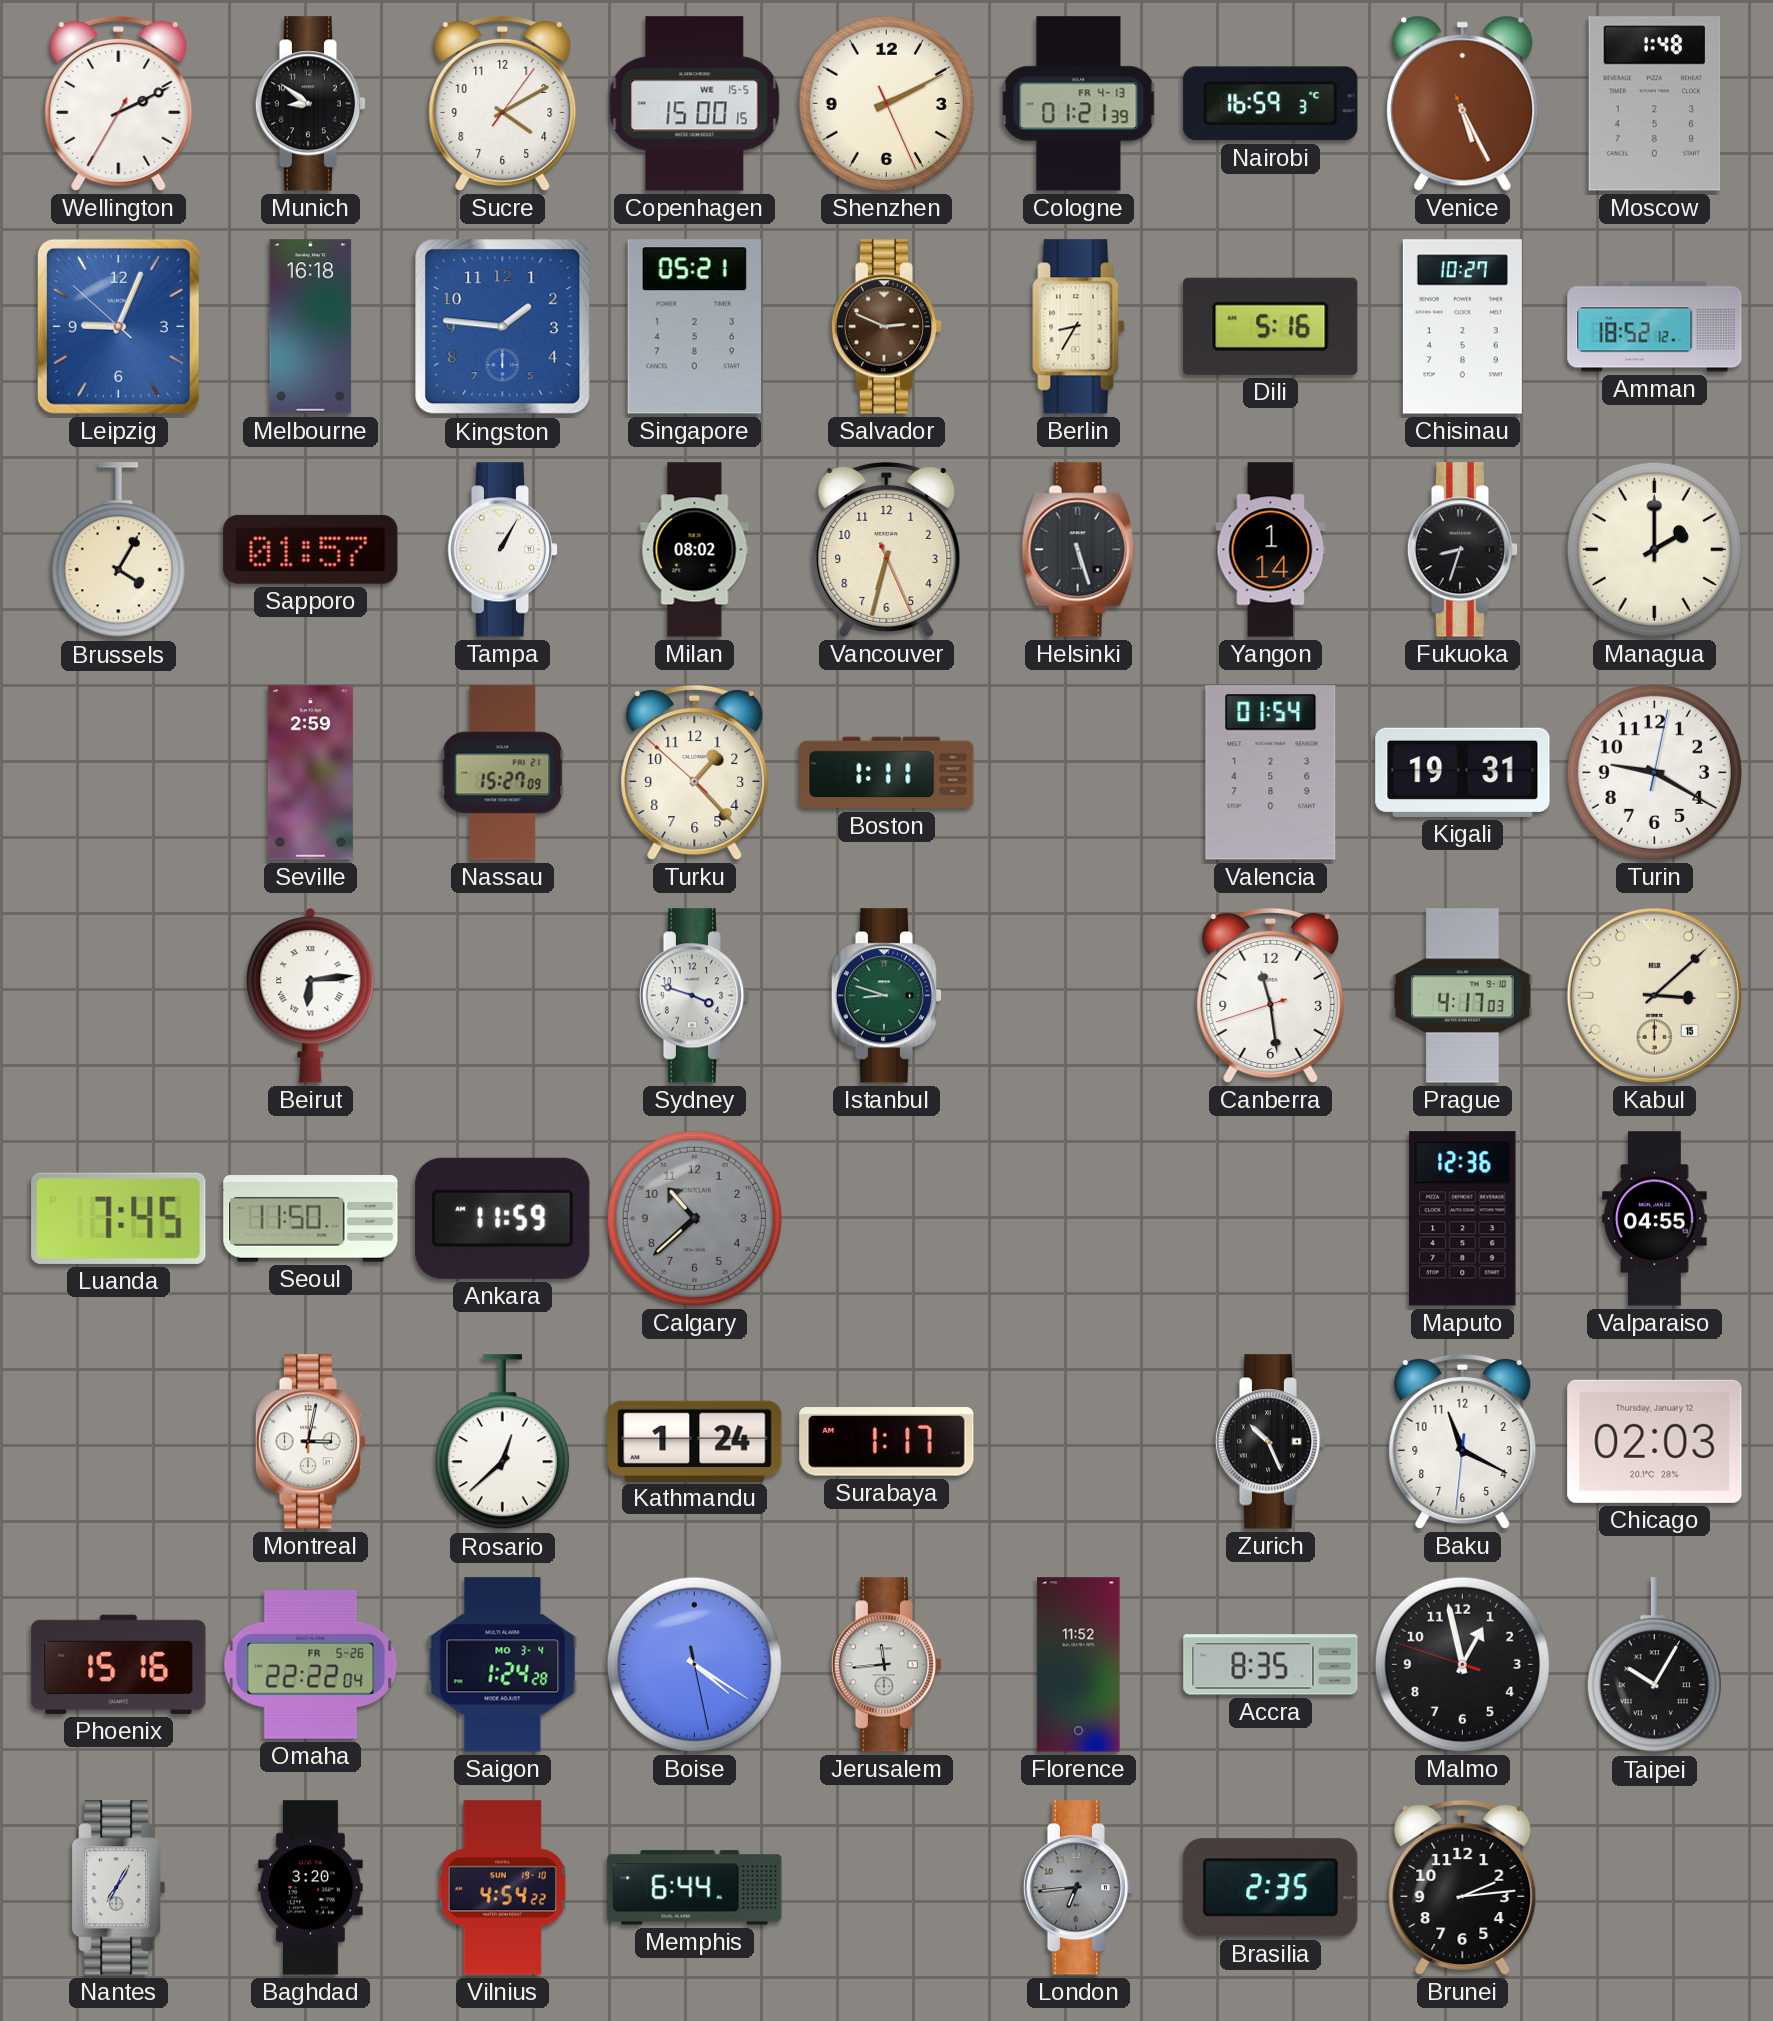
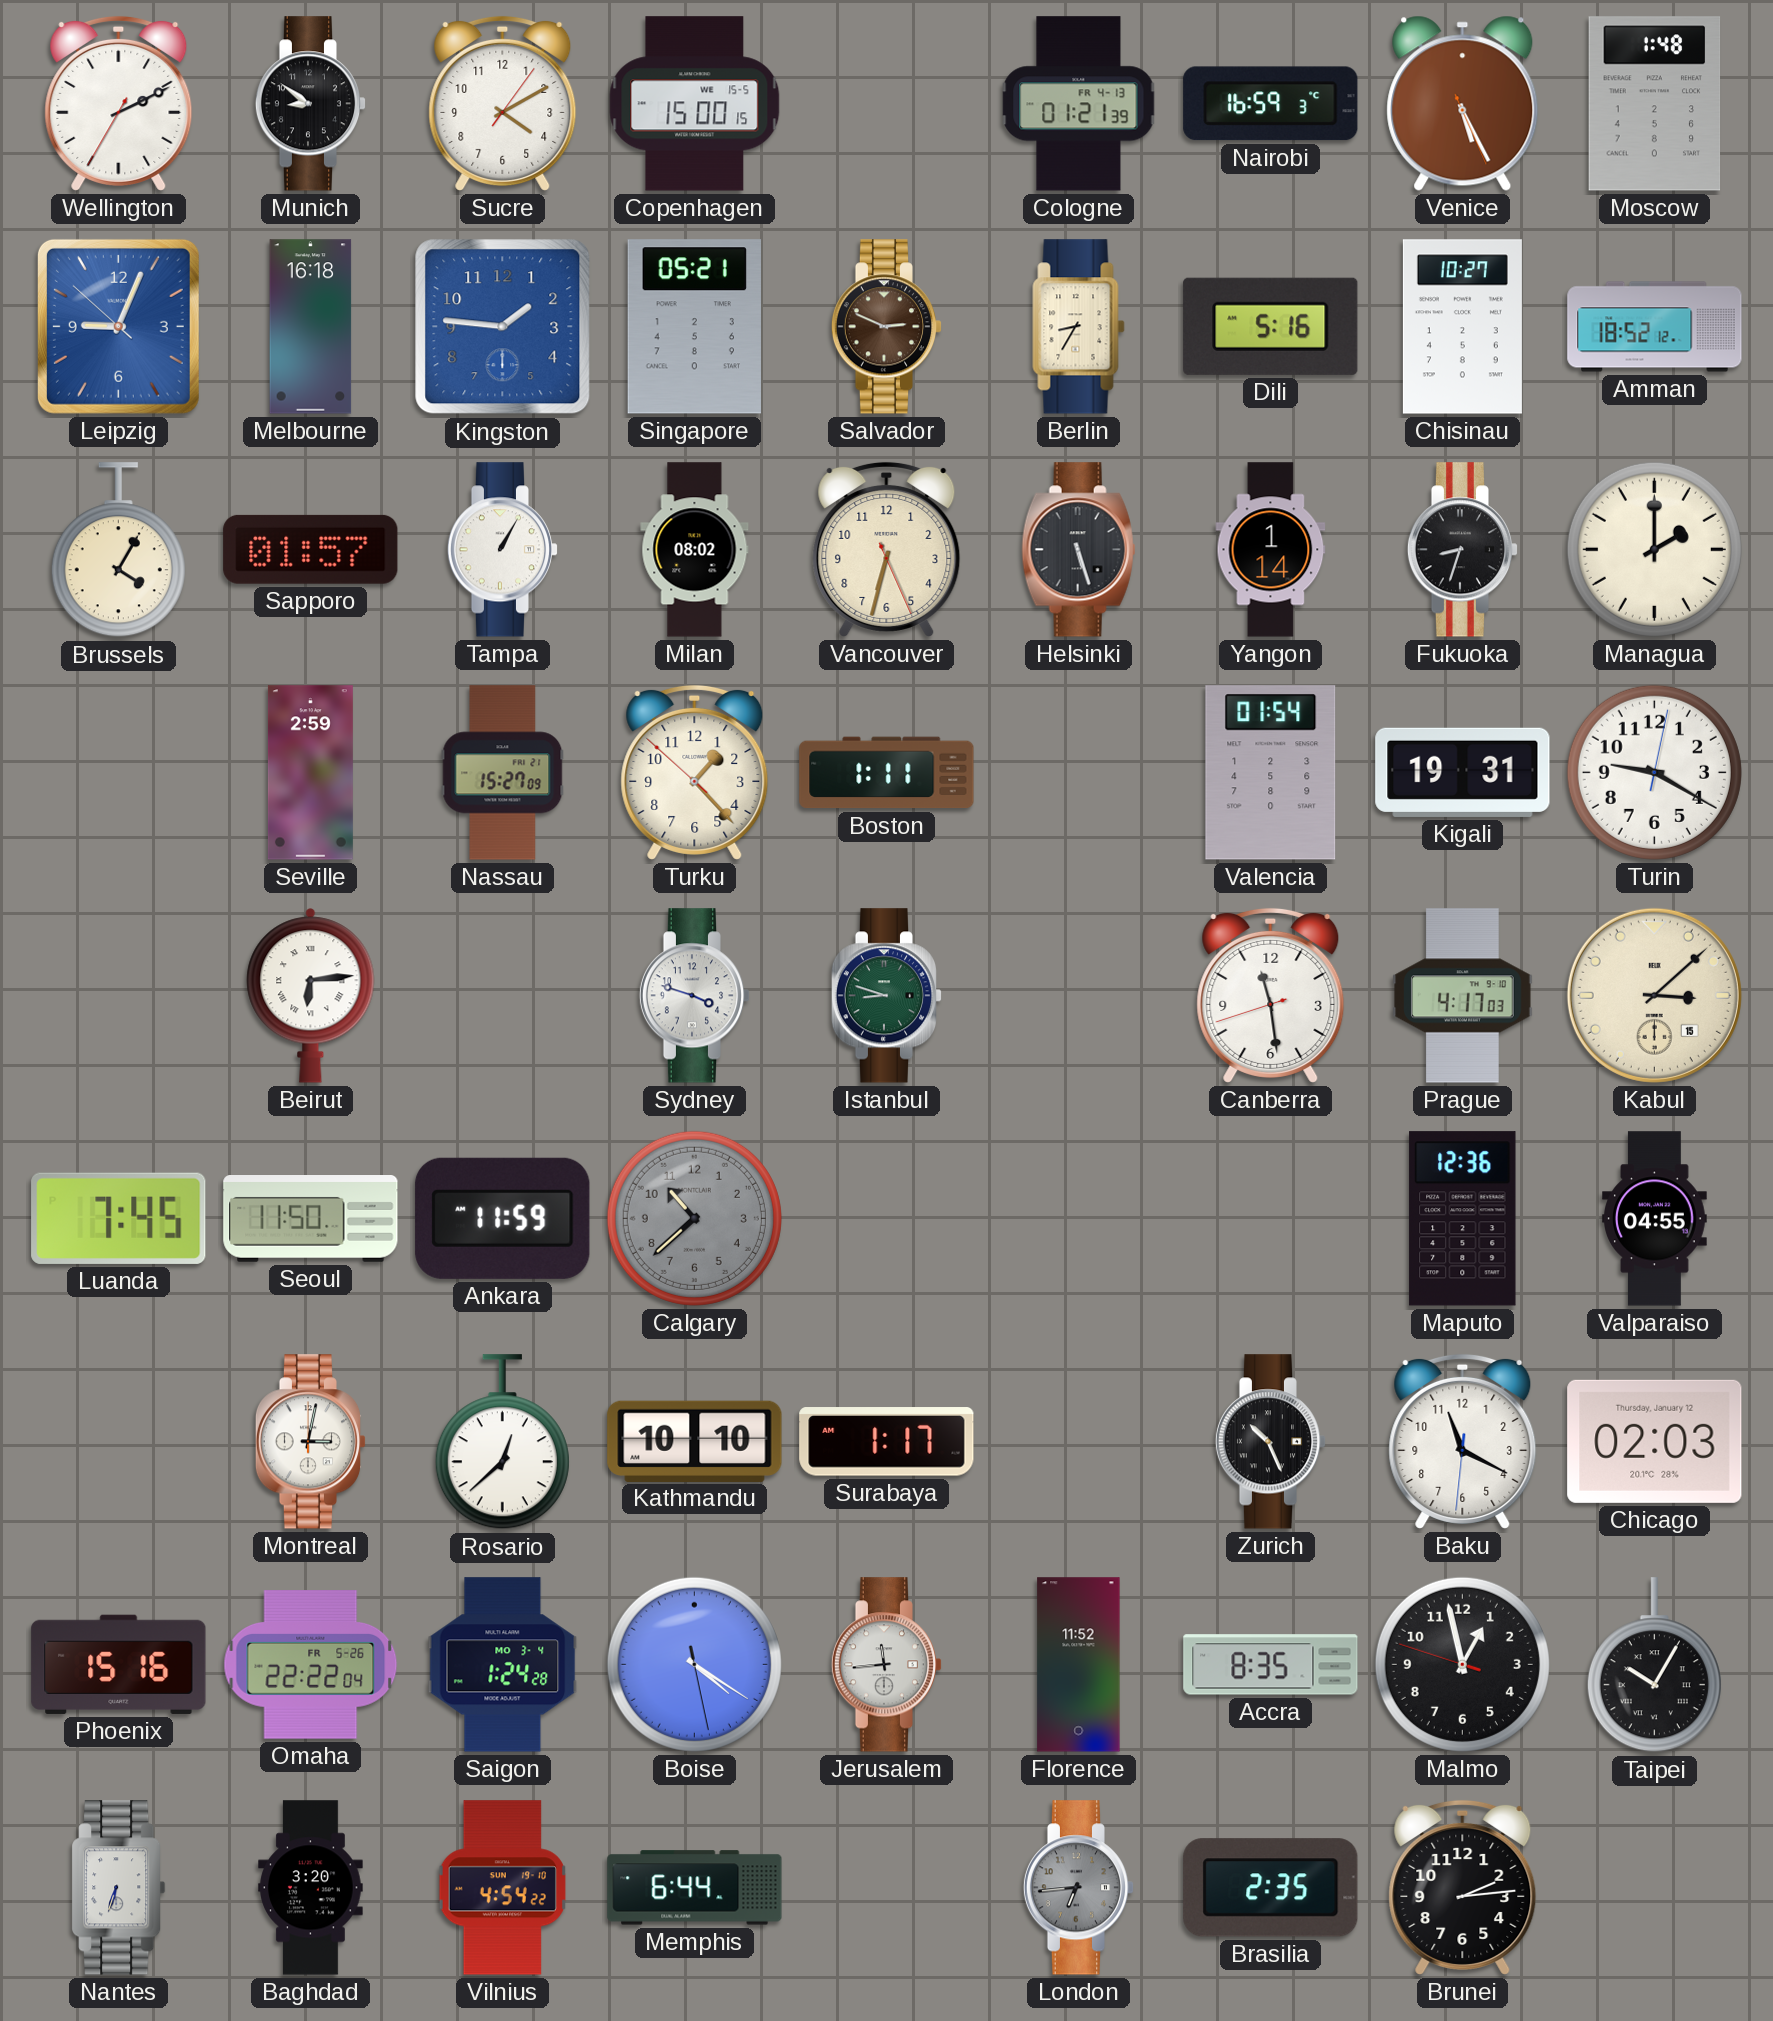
Shenzhen: 2:10 -> none (886, 103)
Kathmandu: 1:24 -> 10:10 (695, 1441)
Nantes: 7:05 -> 6:33 (119, 1888)
